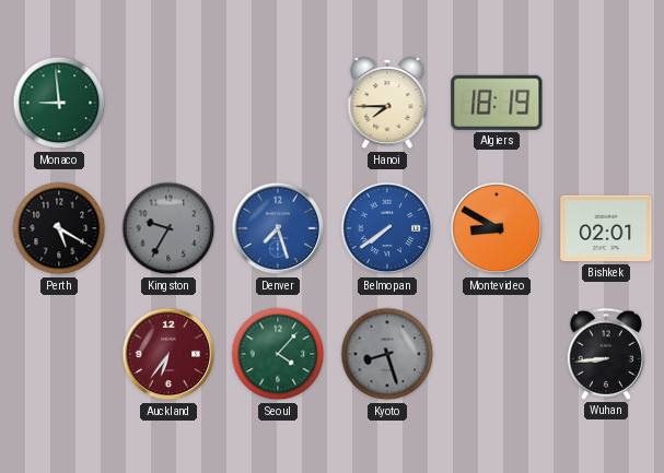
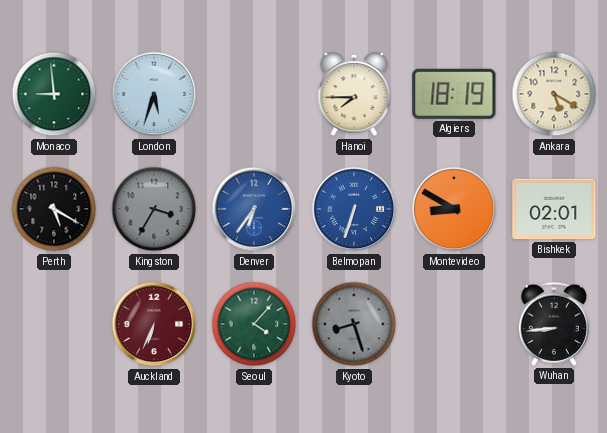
London: none -> 5:33 (154, 94)
Ankara: none -> 5:20 (554, 94)
Kingston: 9:35 -> 3:35 (154, 209)
Denver: 7:27 -> 6:36 (254, 209)
Belmopan: 7:39 -> 6:33 (354, 209)
Auckland: 6:36 -> 6:34 (154, 324)
